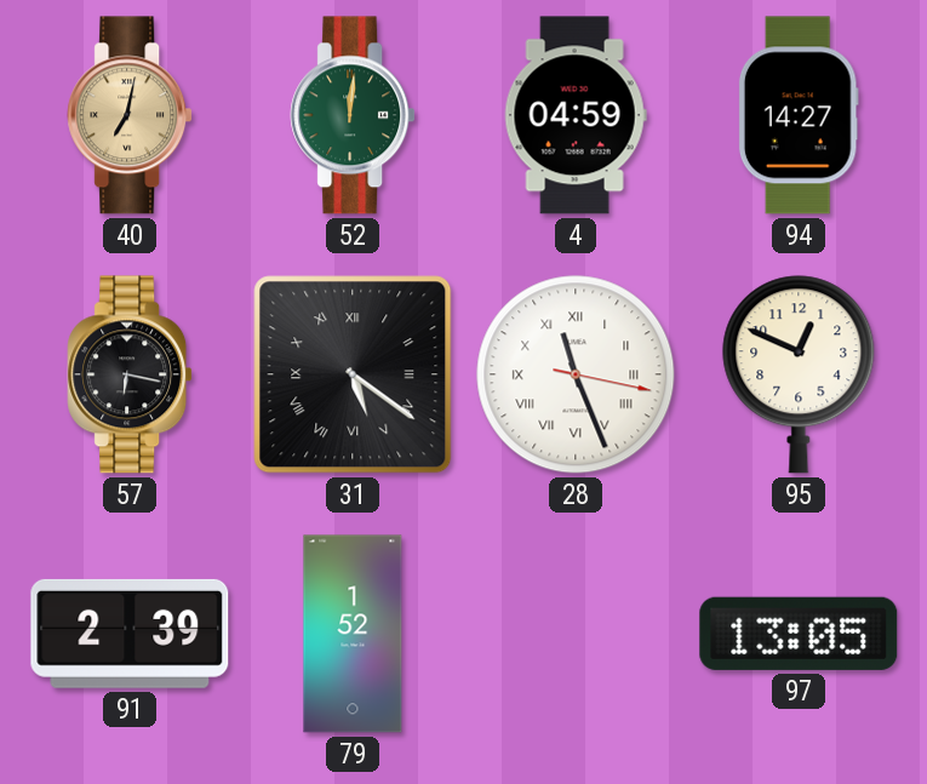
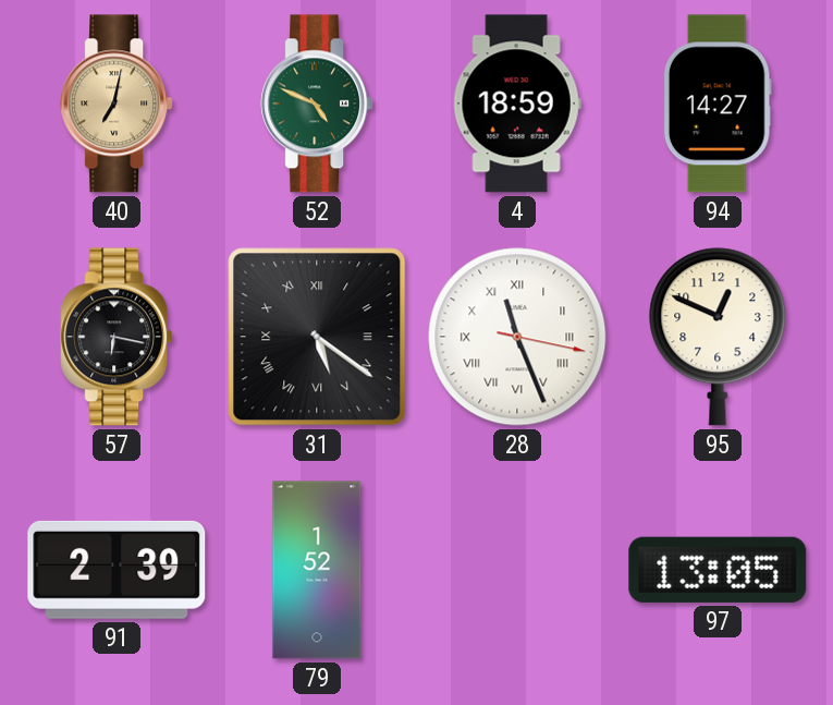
52: 12:01 -> 4:49 (317, 104)
4: 04:59 -> 18:59 (517, 104)
